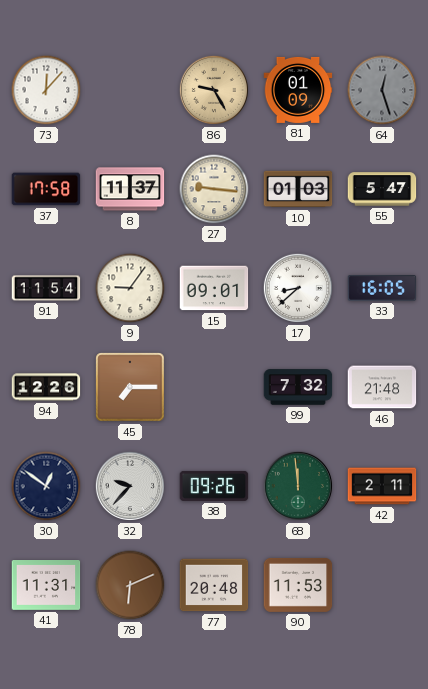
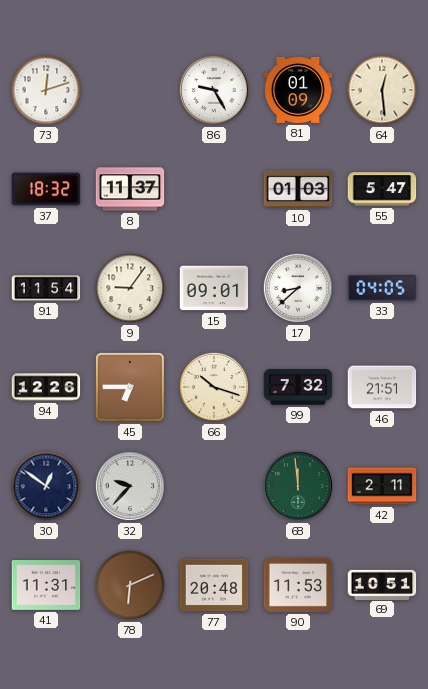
73: 12:07 -> 12:12 (46, 90)
86 dial: champagne -> white (214, 90)
64: 12:27 -> 12:29 (382, 90)
64 dial: grey -> cream (382, 90)
37: 17:58 -> 18:32 (46, 189)
27: 9:16 -> none (214, 189)
33: 16:05 -> 04:05 (382, 289)
45: 7:15 -> 6:45 (130, 387)
66: none -> 10:18 (214, 387)
46: 21:48 -> 21:51 (382, 387)
38: 09:26 -> none (214, 486)
69: none -> 10:51 (382, 584)
